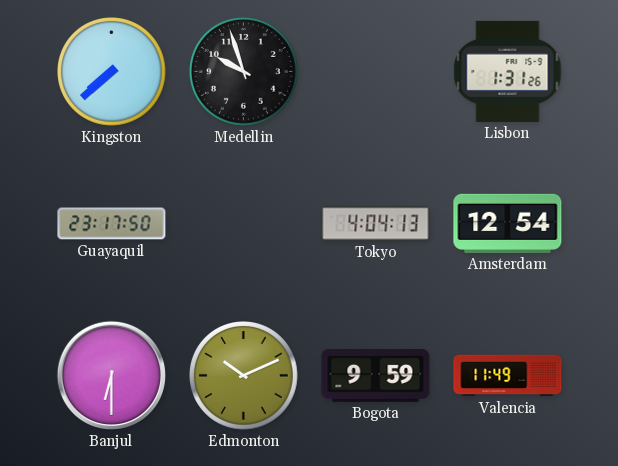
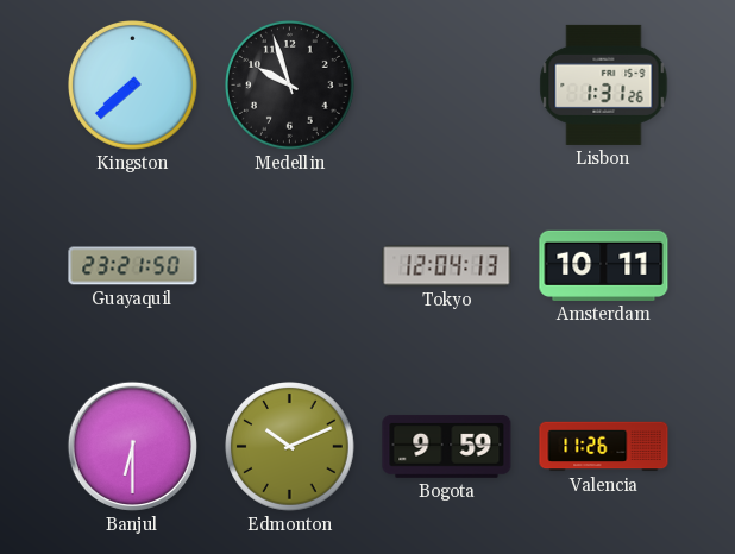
Guayaquil: 23:17 -> 23:21 (133, 266)
Tokyo: 4:04 -> 12:04 (447, 266)
Amsterdam: 12:54 -> 10:11 (604, 265)
Valencia: 11:49 -> 11:26 (604, 447)
